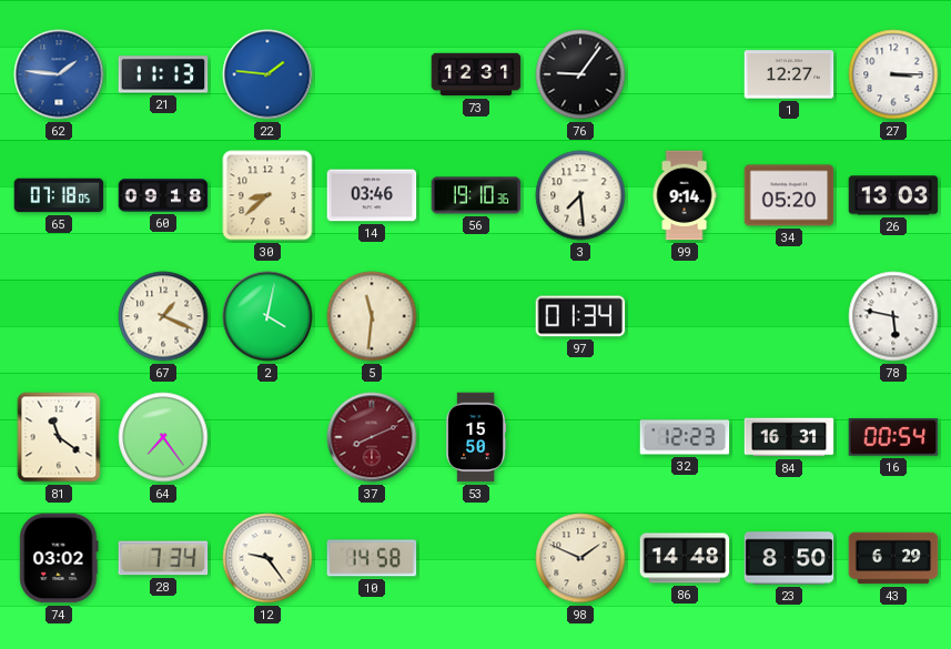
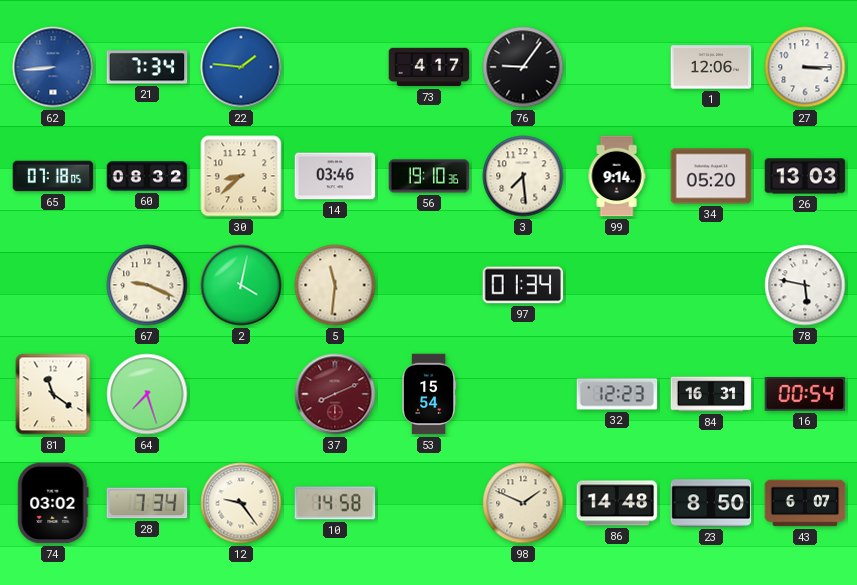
62: 1:46 -> 8:44 (53, 67)
21: 11:13 -> 7:34 (147, 67)
73: 12:31 -> 4:17 (429, 67)
1: 12:27 -> 12:06 (711, 67)
60: 09:18 -> 08:32 (147, 176)
67: 1:19 -> 9:19 (147, 285)
64: 7:24 -> 7:27 (147, 394)
53: 15:50 -> 15:54 (429, 394)
43: 6:29 -> 6:07 (805, 503)
